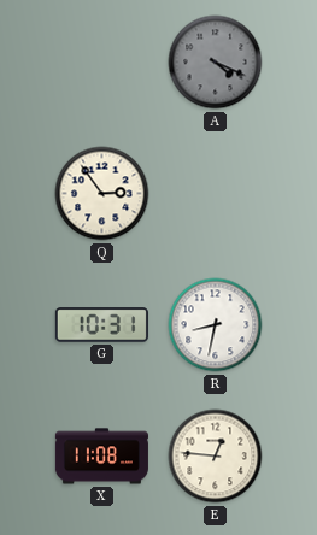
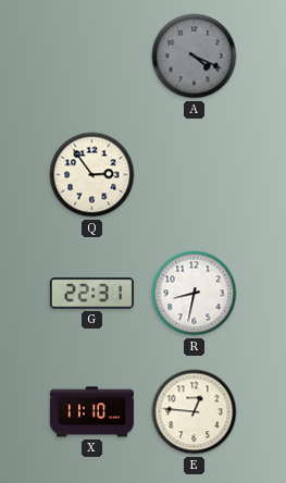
G: 10:31 -> 22:31 (91, 294)
X: 11:08 -> 11:10 (91, 412)
